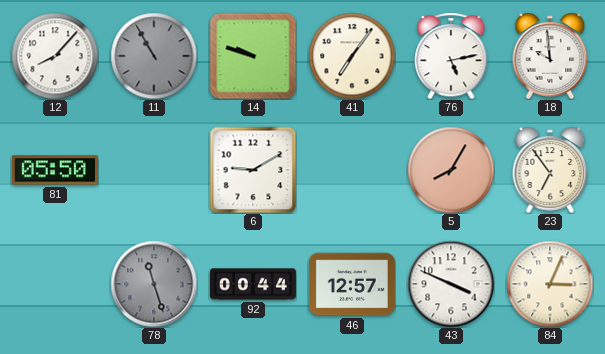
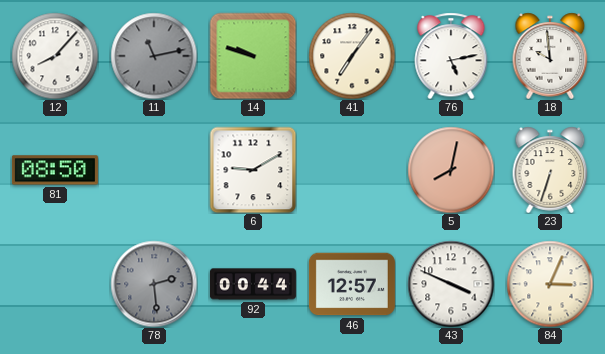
11: 10:55 -> 11:13 (154, 56)
81: 05:50 -> 08:50 (55, 170)
5: 8:05 -> 8:02 (451, 170)
23: 6:54 -> 6:33 (550, 170)
78: 11:27 -> 2:29 (154, 284)
